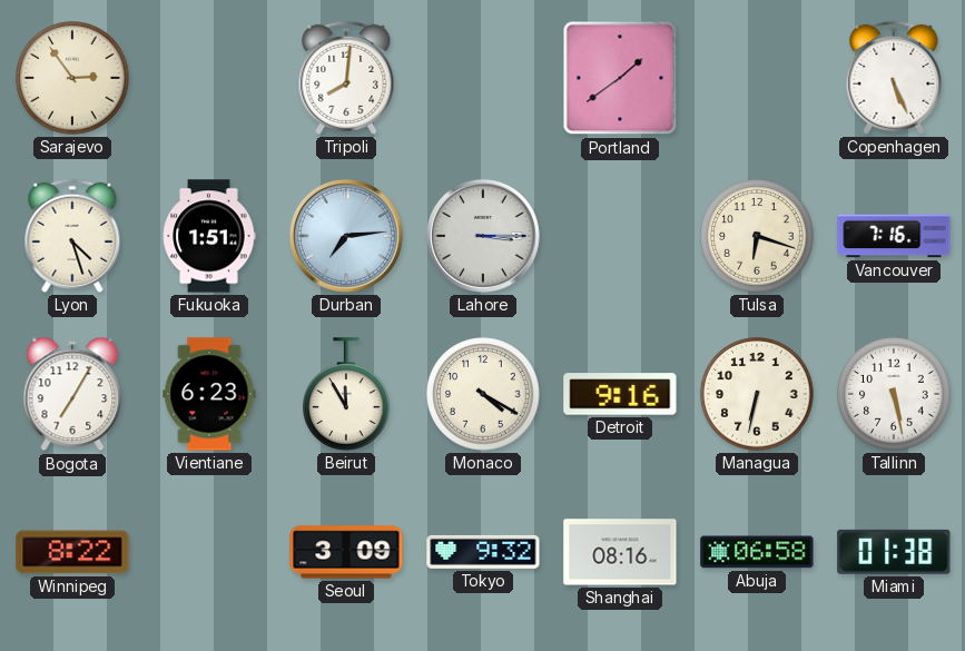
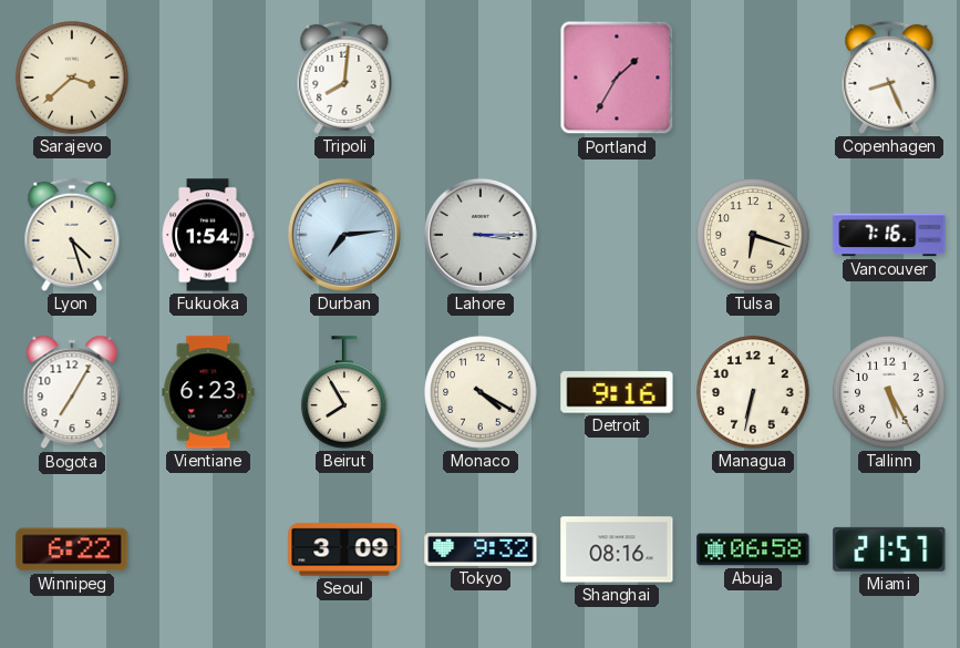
Sarajevo: 2:54 -> 3:38 (72, 78)
Portland: 1:39 -> 1:35 (617, 78)
Copenhagen: 5:26 -> 8:26 (889, 78)
Fukuoka: 1:51 -> 1:54 (208, 235)
Beirut: 11:55 -> 7:55 (344, 392)
Tallinn: 5:28 -> 5:25 (889, 392)
Winnipeg: 8:22 -> 6:22 (72, 549)
Miami: 01:38 -> 21:57 (889, 549)
